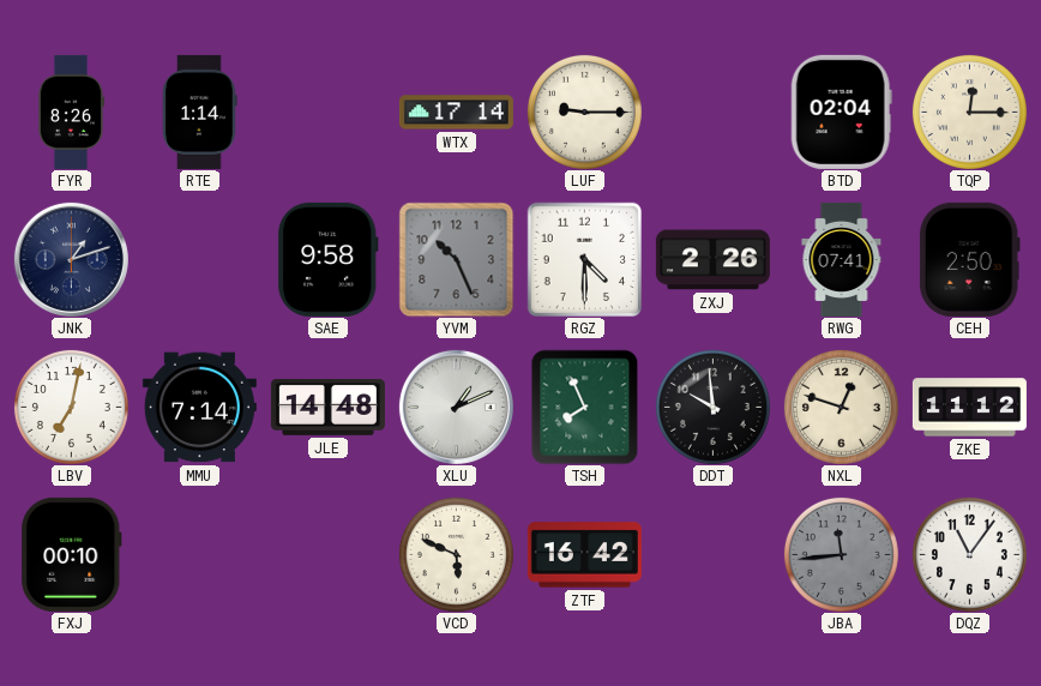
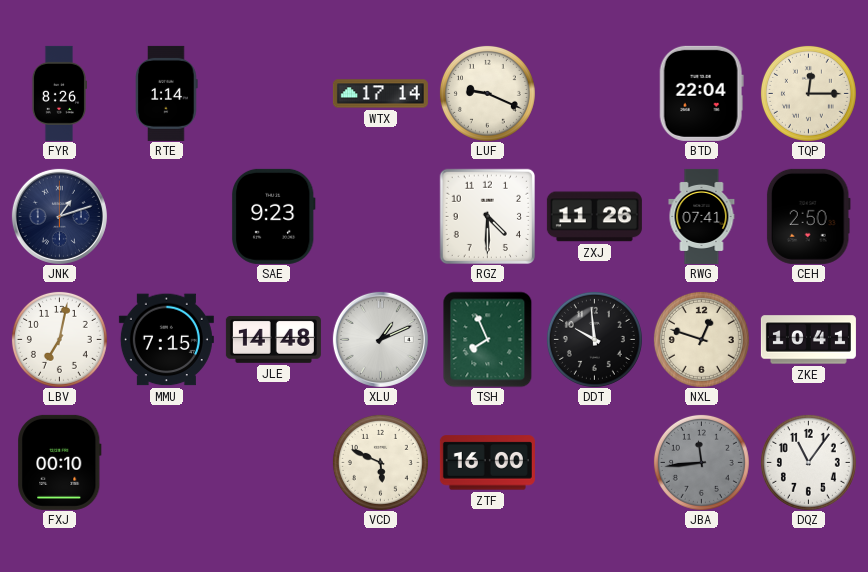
LUF: 9:15 -> 9:19 (487, 93)
BTD: 02:04 -> 22:04 (701, 93)
SAE: 9:58 -> 9:23 (273, 216)
YVM: 10:26 -> none (456, 259)
ZXJ: 2:26 -> 11:26 (594, 217)
MMU: 7:14 -> 7:15 (166, 340)
ZKE: 11:12 -> 10:41 (808, 340)
ZTF: 16:42 -> 16:00 (487, 463)
